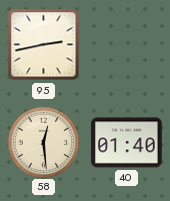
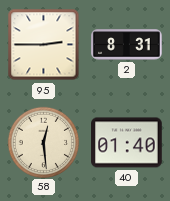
95: 2:43 -> 2:45 (44, 45)
2: none -> 8:31 (127, 45)
